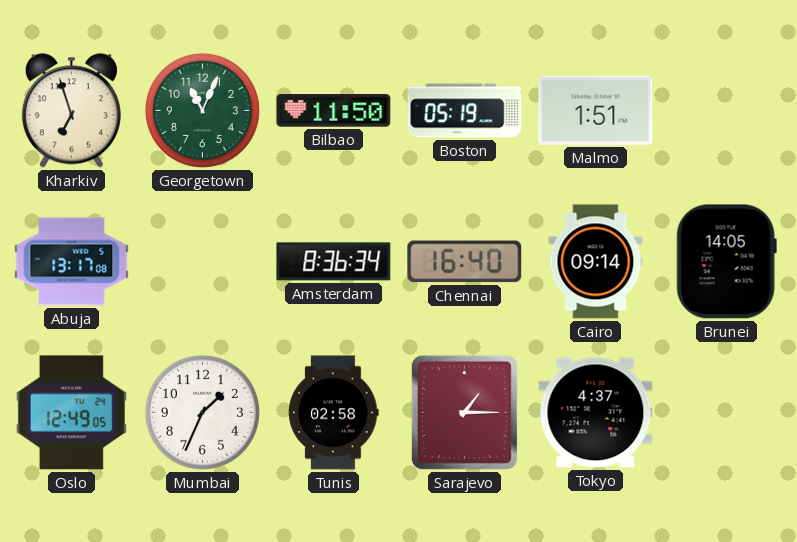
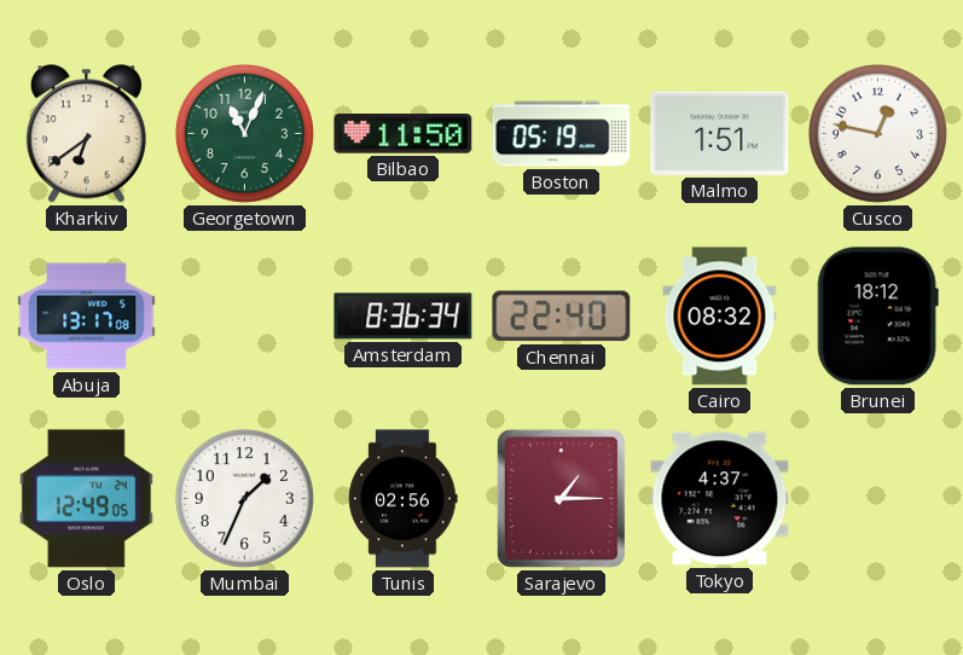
Kharkiv: 6:57 -> 6:39 (86, 134)
Cusco: none -> 12:47 (877, 133)
Chennai: 16:40 -> 22:40 (562, 317)
Cairo: 09:14 -> 08:32 (720, 317)
Brunei: 14:05 -> 18:12 (877, 317)
Tunis: 02:58 -> 02:56 (404, 499)
